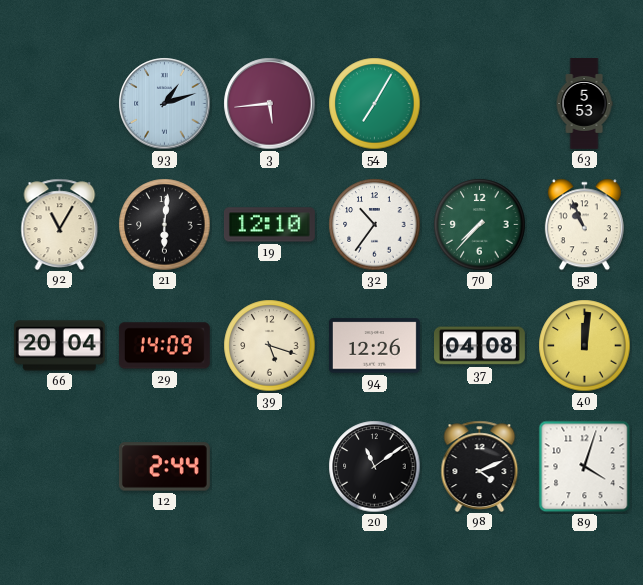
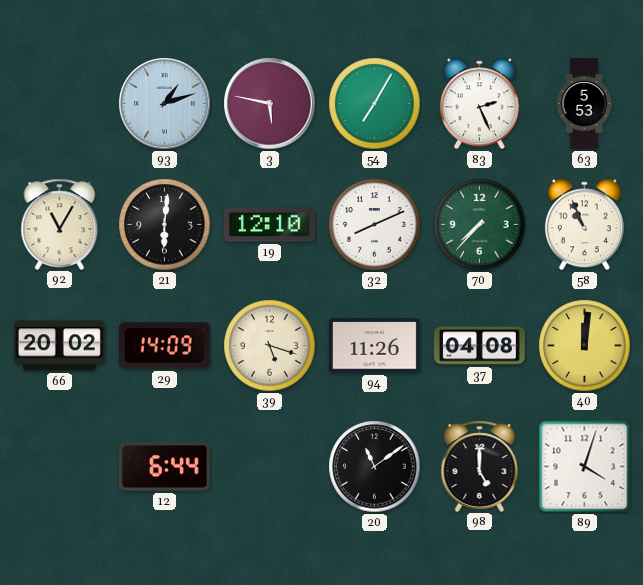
3: 5:44 -> 5:47 (270, 104)
83: none -> 2:26 (479, 104)
32: 10:36 -> 8:11 (375, 225)
66: 20:04 -> 20:02 (59, 346)
94: 12:26 -> 11:26 (374, 346)
12: 2:44 -> 6:44 (164, 467)
98: 4:11 -> 5:00 (480, 466)
